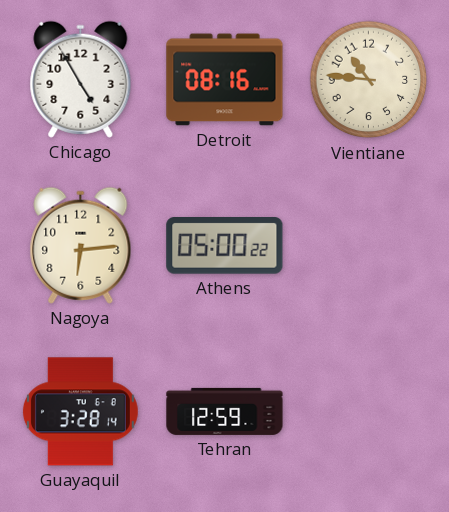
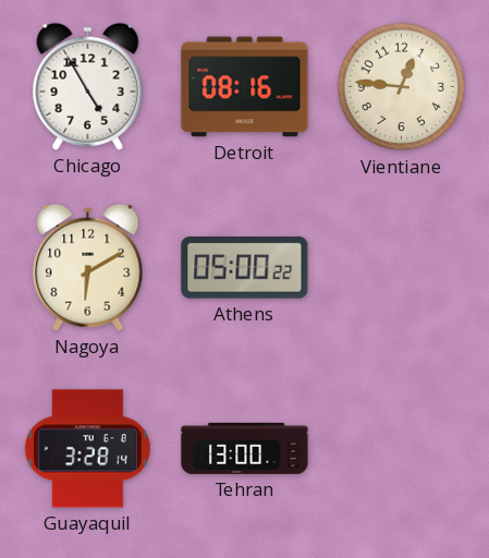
Vientiane: 10:46 -> 12:46 (402, 87)
Nagoya: 6:14 -> 6:10 (88, 267)
Tehran: 12:59 -> 13:00 (245, 448)
